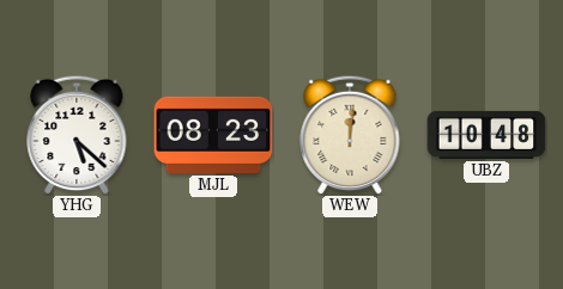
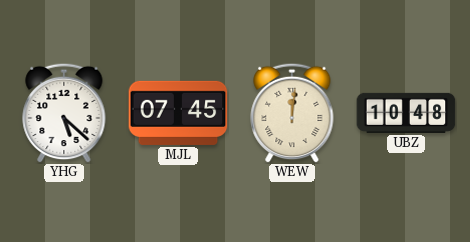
MJL: 08:23 -> 07:45 (178, 113)
